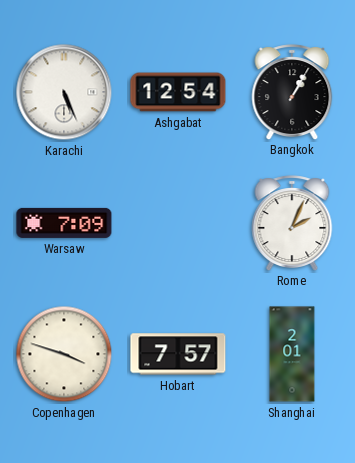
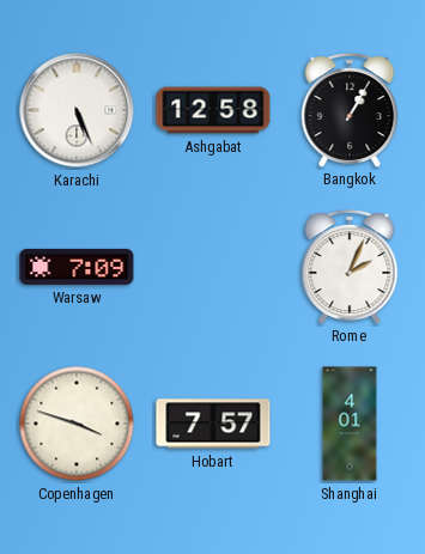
Ashgabat: 12:54 -> 12:58 (213, 110)
Shanghai: 2:01 -> 4:01 (350, 424)
